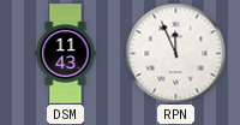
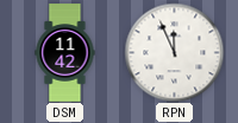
DSM: 11:43 -> 11:42 (65, 53)
